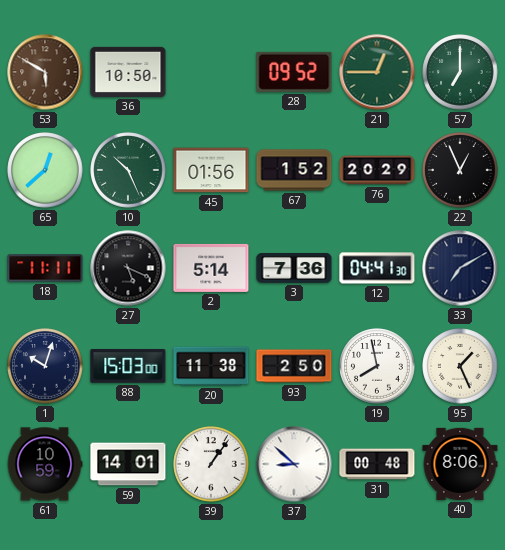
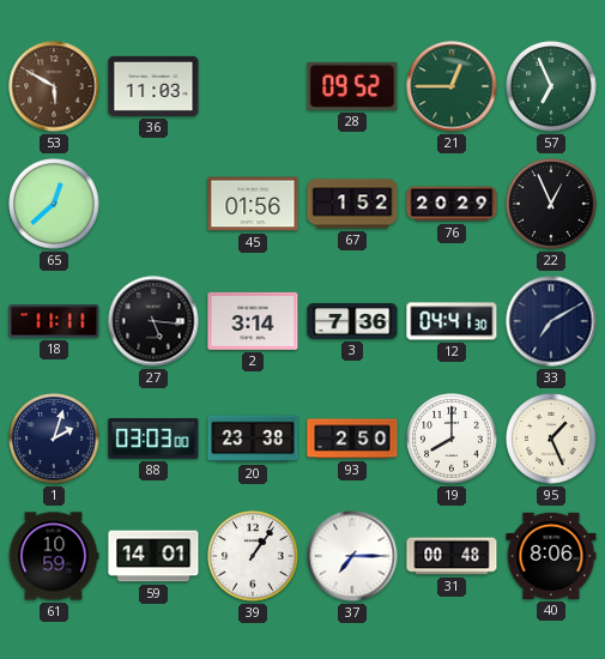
36: 10:50 -> 11:03 (153, 86)
57: 7:00 -> 6:56 (551, 86)
10: 10:26 -> none (128, 170)
27: 5:19 -> 5:16 (153, 321)
2: 5:14 -> 3:14 (253, 321)
1: 10:03 -> 2:03 (54, 439)
88: 15:03 -> 03:03 (153, 439)
20: 11:38 -> 23:38 (253, 439)
19: 7:58 -> 8:00 (452, 439)
37: 8:52 -> 7:15 (352, 556)
